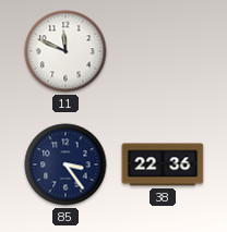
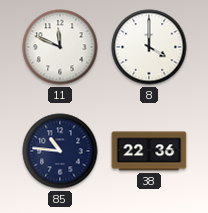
8: none -> 4:00 (149, 47)
85: 3:24 -> 10:46 (60, 151)
